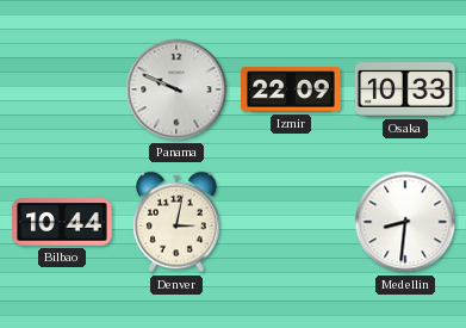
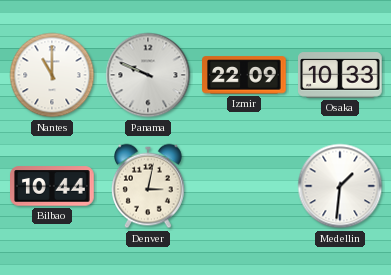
Nantes: none -> 11:00 (52, 75)
Medellin: 8:31 -> 1:31 (340, 186)
